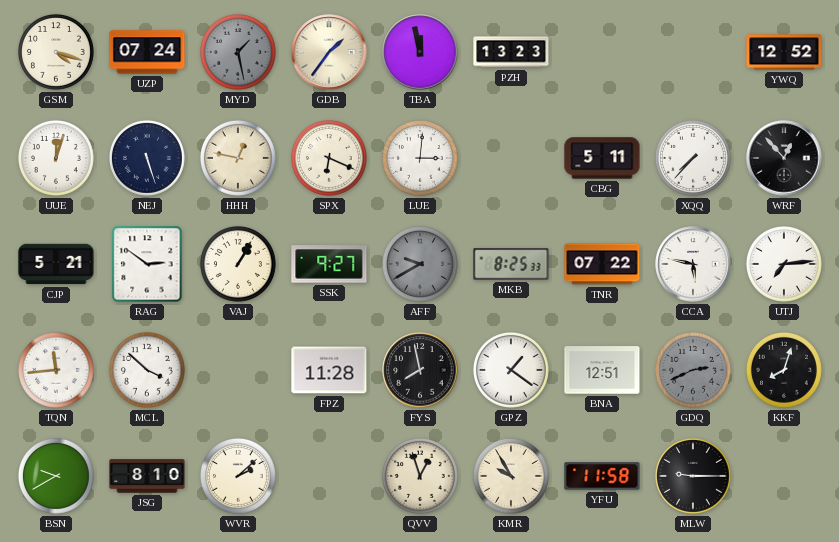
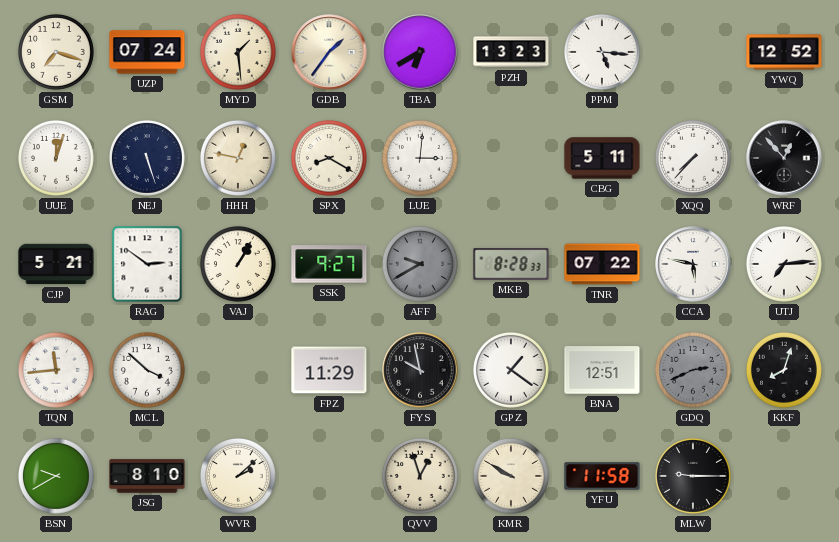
GSM: 4:18 -> 7:18 (56, 52)
MYD: 1:28 -> 1:29 (238, 52)
MYD dial: grey -> cream (238, 52)
TBA: 11:58 -> 6:40 (420, 52)
PPM: none -> 5:16 (602, 52)
SPX: 6:19 -> 8:20 (329, 158)
MKB: 8:25 -> 8:28 (511, 264)
FPZ: 11:28 -> 11:29 (329, 370)
FYS: 7:58 -> 9:58 (420, 370)
KMR: 9:55 -> 9:50 (511, 476)
